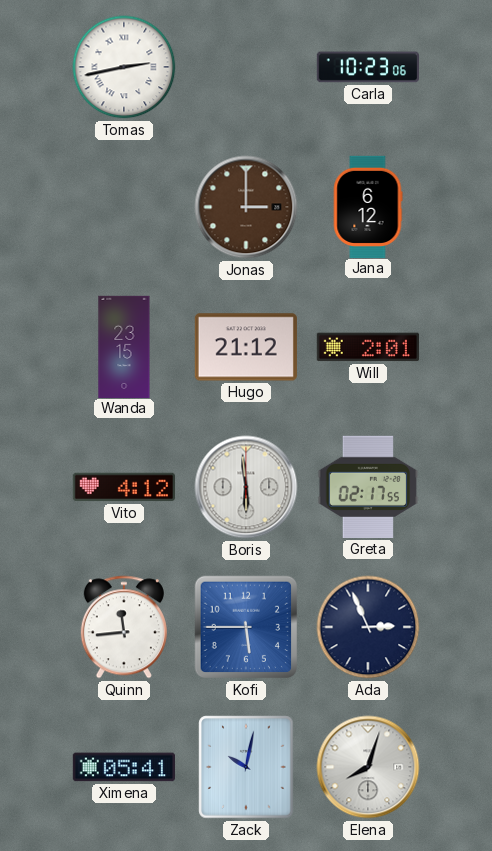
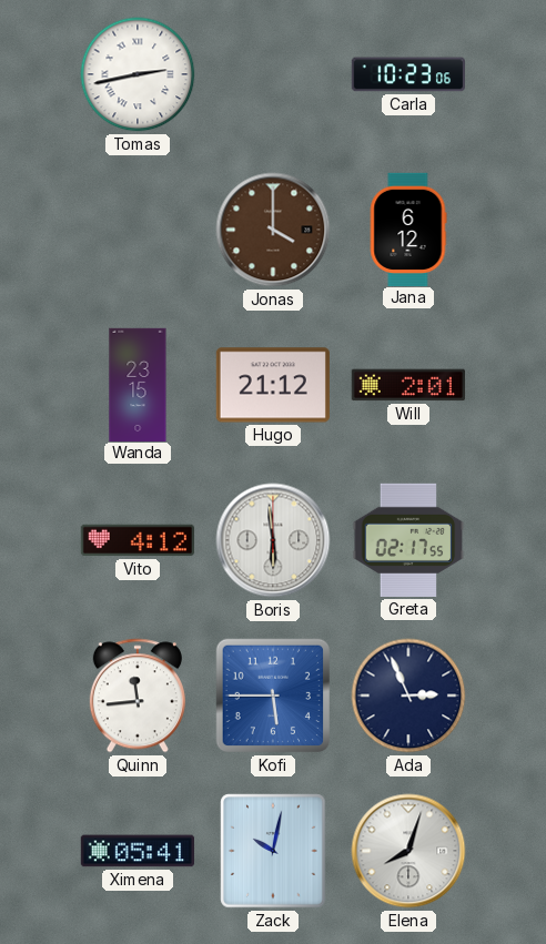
Jonas: 3:00 -> 4:00 (273, 230)
